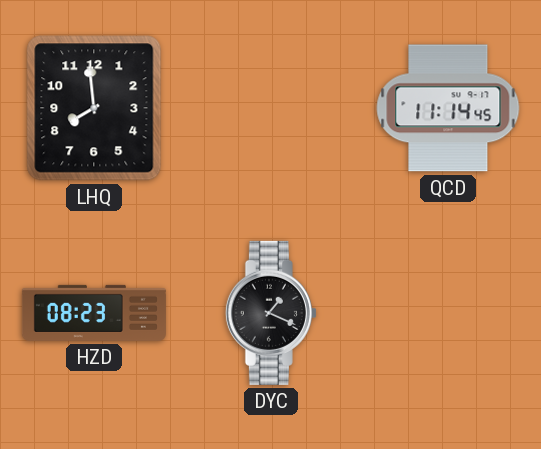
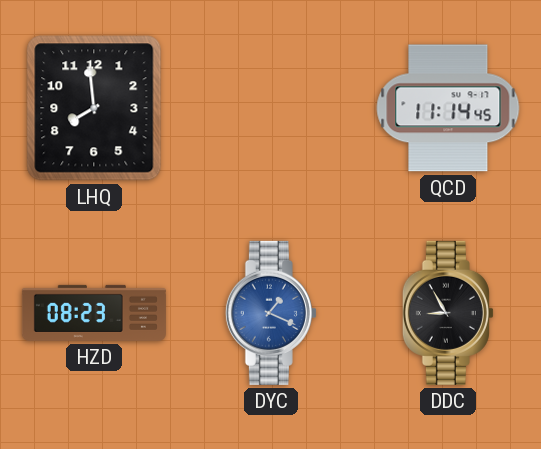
DYC dial: black -> blue (271, 313)
DDC: none -> 8:55 (448, 313)
